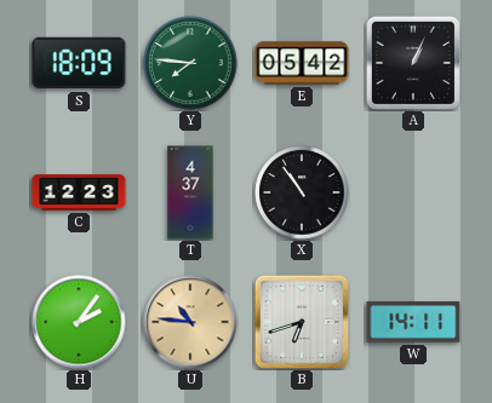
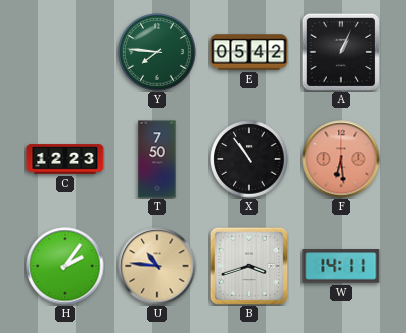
S: 18:09 -> none (79, 63)
T: 4:37 -> 7:50 (157, 159)
F: none -> 6:29 (341, 159)
B: 6:42 -> 3:42 (249, 266)
